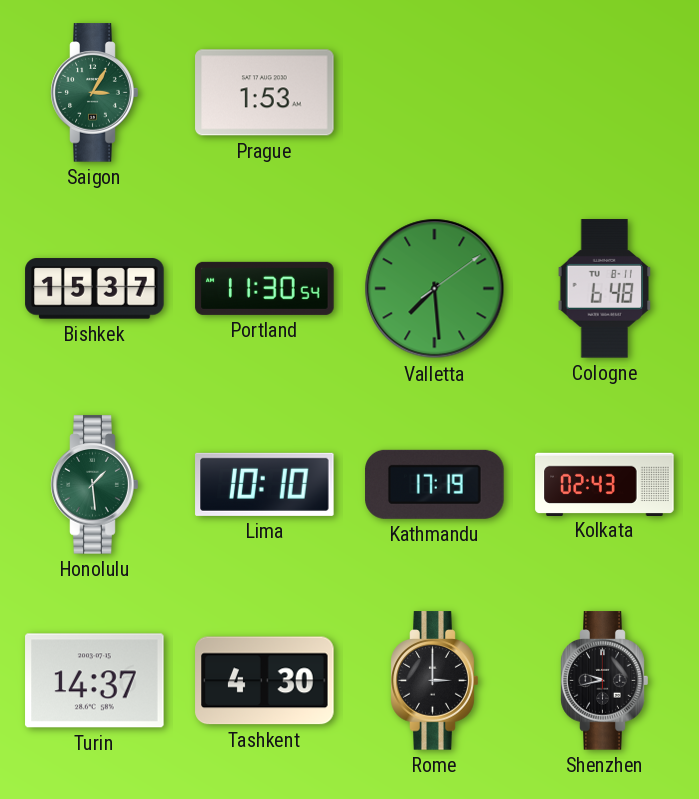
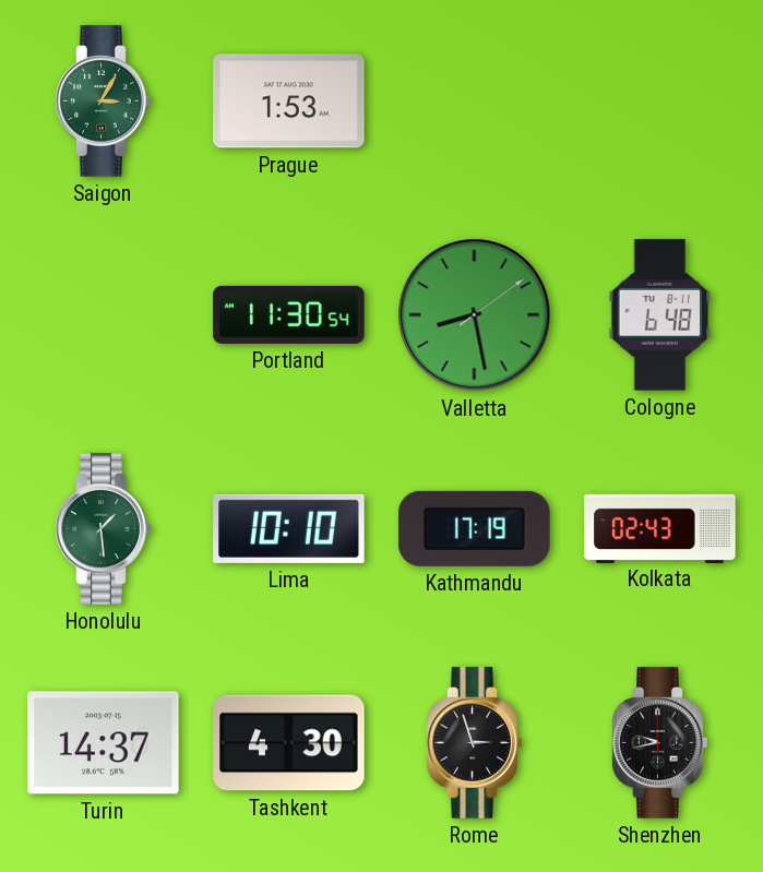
Bishkek: 15:37 -> none (95, 289)
Valletta: 7:29 -> 8:28 (475, 315)
Rome: 3:00 -> 2:57 (475, 743)
